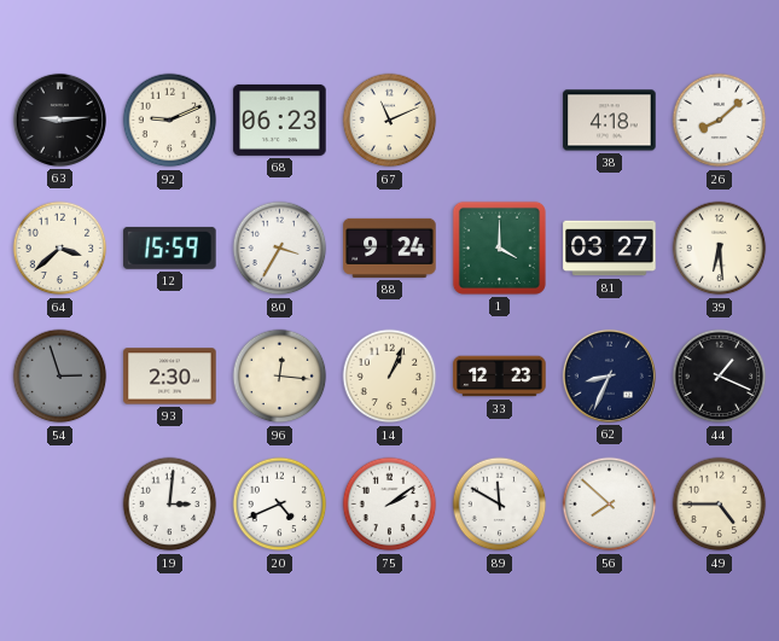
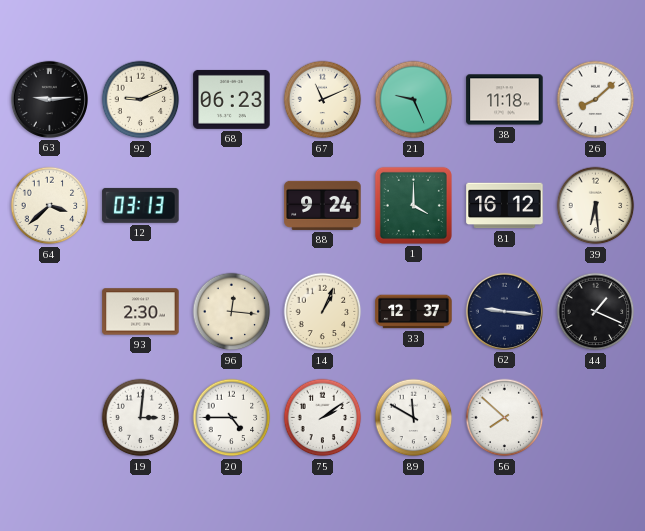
21: none -> 9:26 (414, 100)
38: 4:18 -> 11:18 (505, 100)
12: 15:59 -> 03:13 (141, 205)
80: 3:35 -> none (280, 249)
81: 03:27 -> 16:12 (505, 206)
54: 2:57 -> none (60, 377)
33: 12:23 -> 12:37 (414, 312)
62: 8:34 -> 9:16 (504, 311)
20: 4:41 -> 4:45 (232, 418)
49: 4:45 -> none (720, 505)
